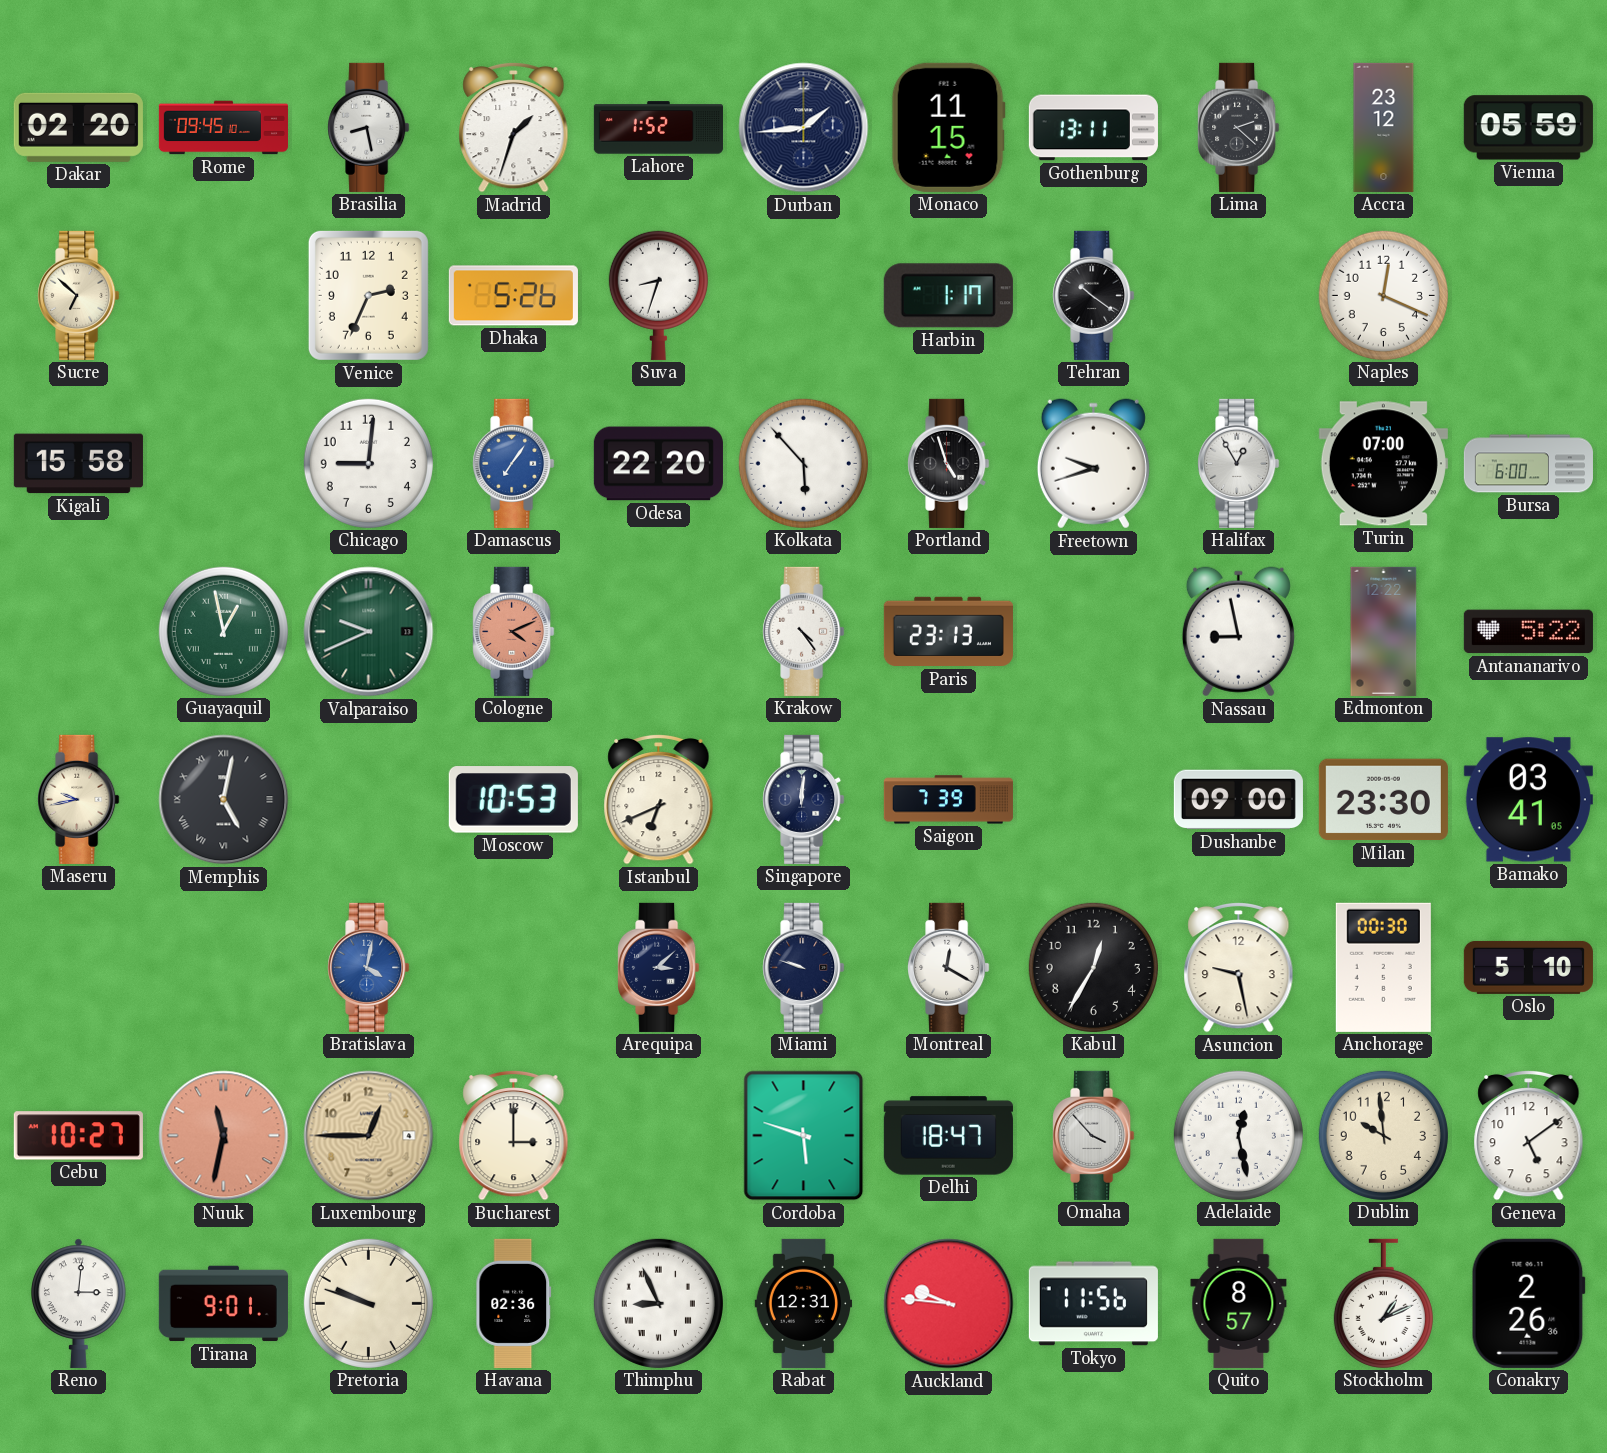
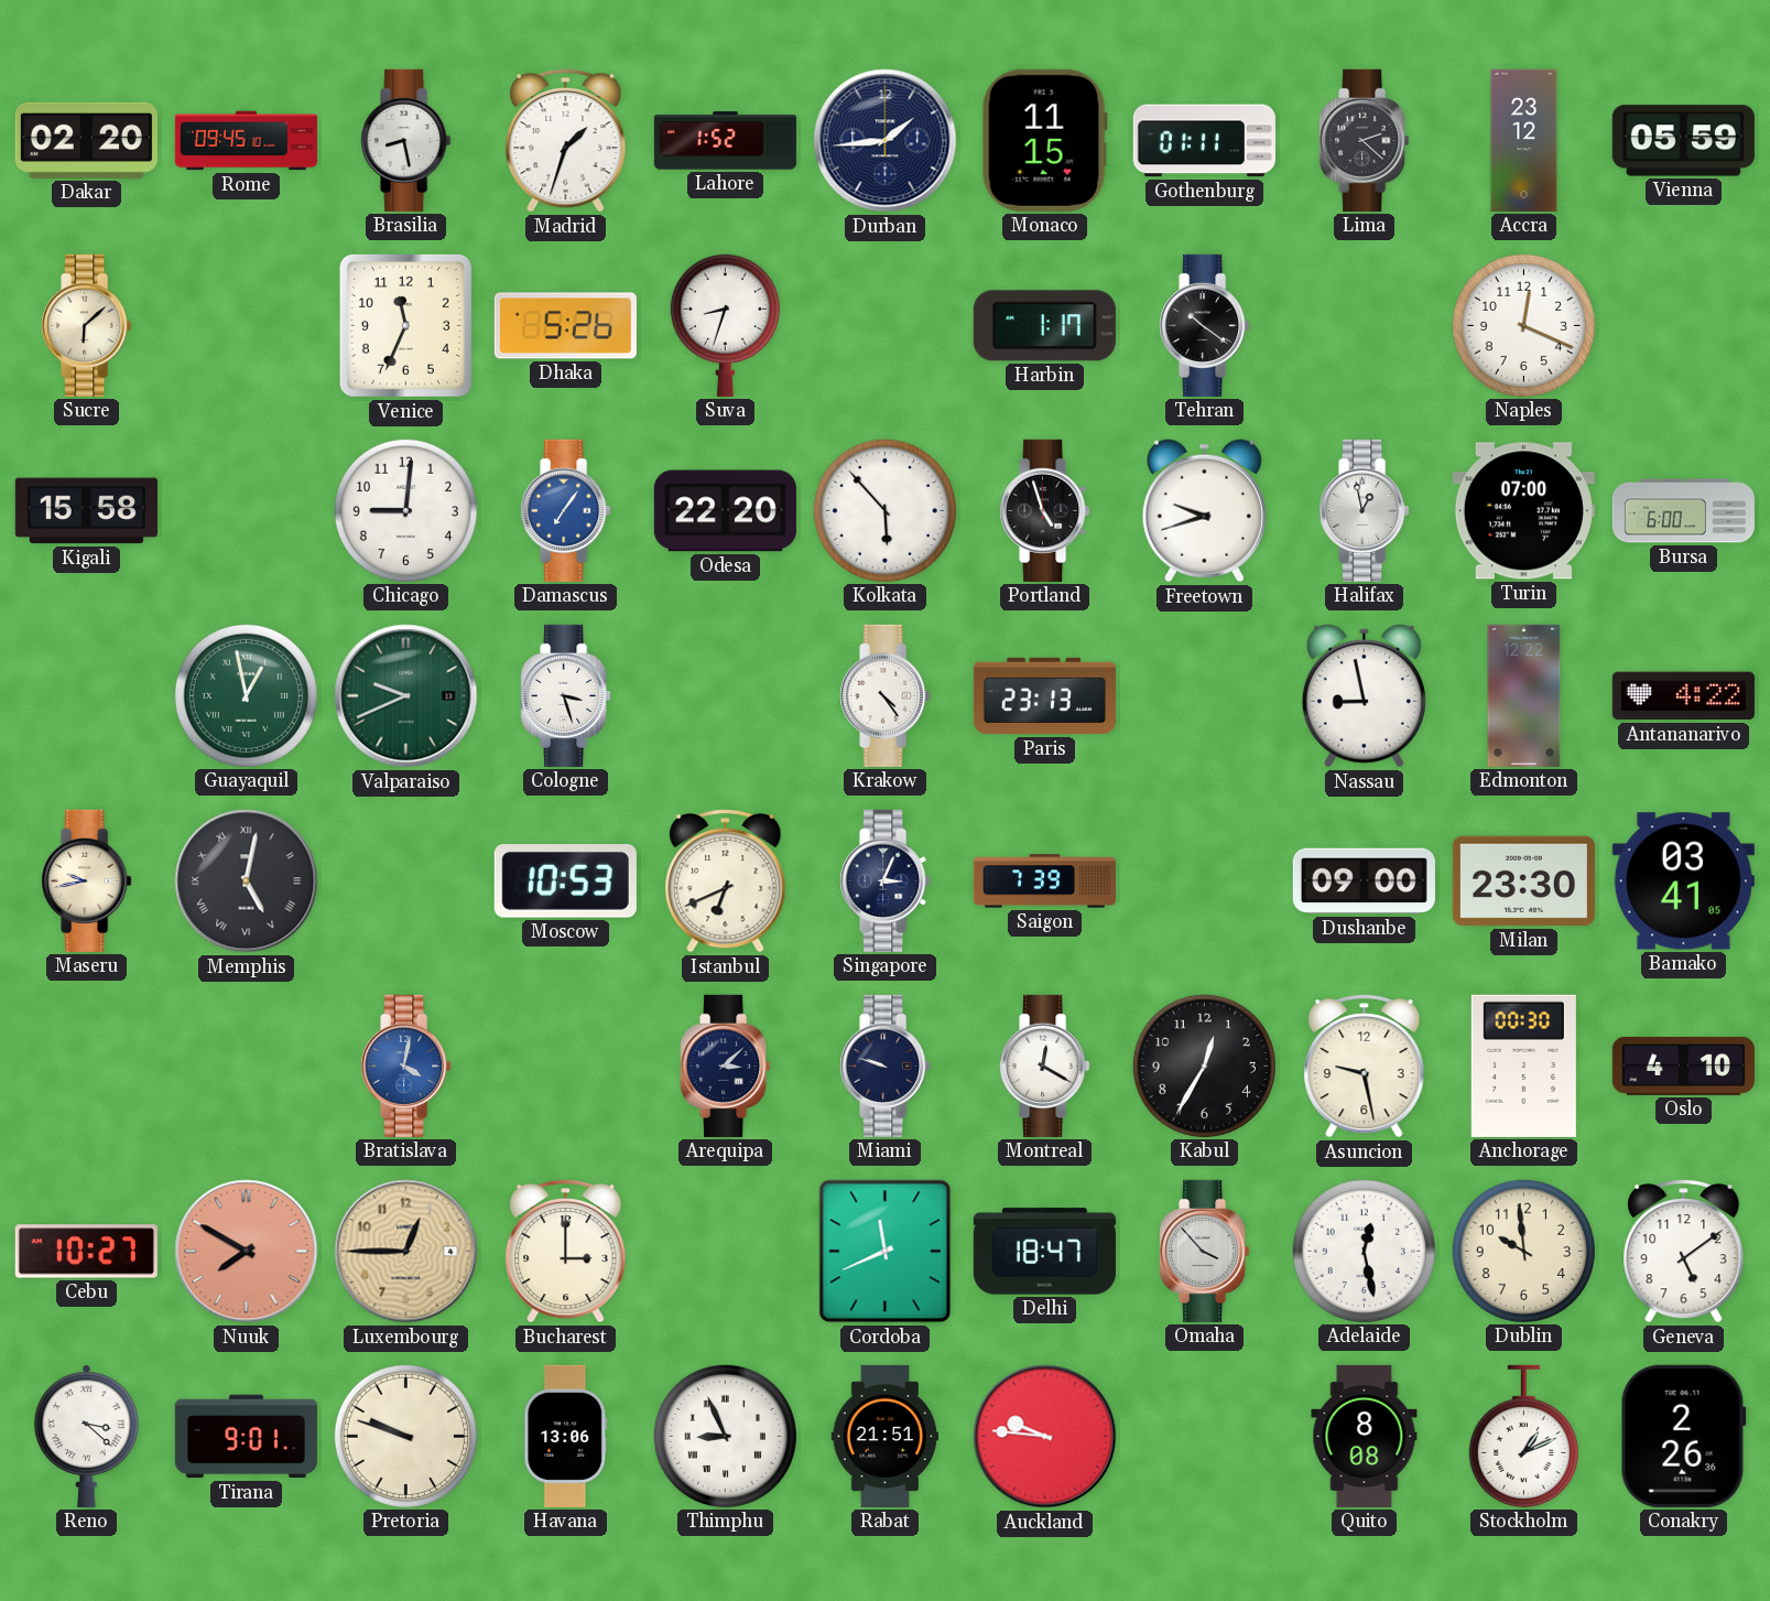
Gothenburg: 13:11 -> 01:11 (1204, 141)
Sucre: 6:52 -> 6:08 (87, 325)
Venice: 2:34 -> 11:34 (405, 325)
Halifax: 12:55 -> 12:58 (1365, 510)
Cologne: 4:11 -> 3:27 (566, 695)
Cologne dial: salmon -> white (566, 695)
Antananarivo: 5:22 -> 4:22 (1683, 696)
Singapore: 12:01 -> 3:04 (886, 880)
Oslo: 5:10 -> 4:10 (1683, 1065)
Nuuk: 11:32 -> 7:50 (247, 1252)
Cordoba: 5:48 -> 11:41 (886, 1252)
Reno: 3:01 -> 3:22 (87, 1436)
Havana: 02:36 -> 13:06 (566, 1436)
Rabat: 12:31 -> 21:51 (886, 1436)
Tokyo: 11:56 -> none (1093, 1304)
Quito: 8:57 -> 8:08 (1365, 1436)
